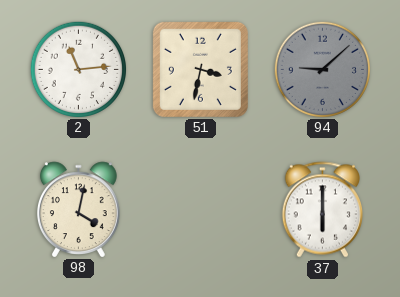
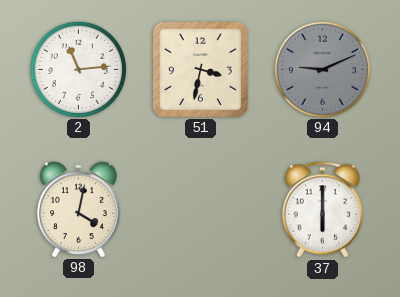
94: 9:08 -> 9:11 (322, 69)
